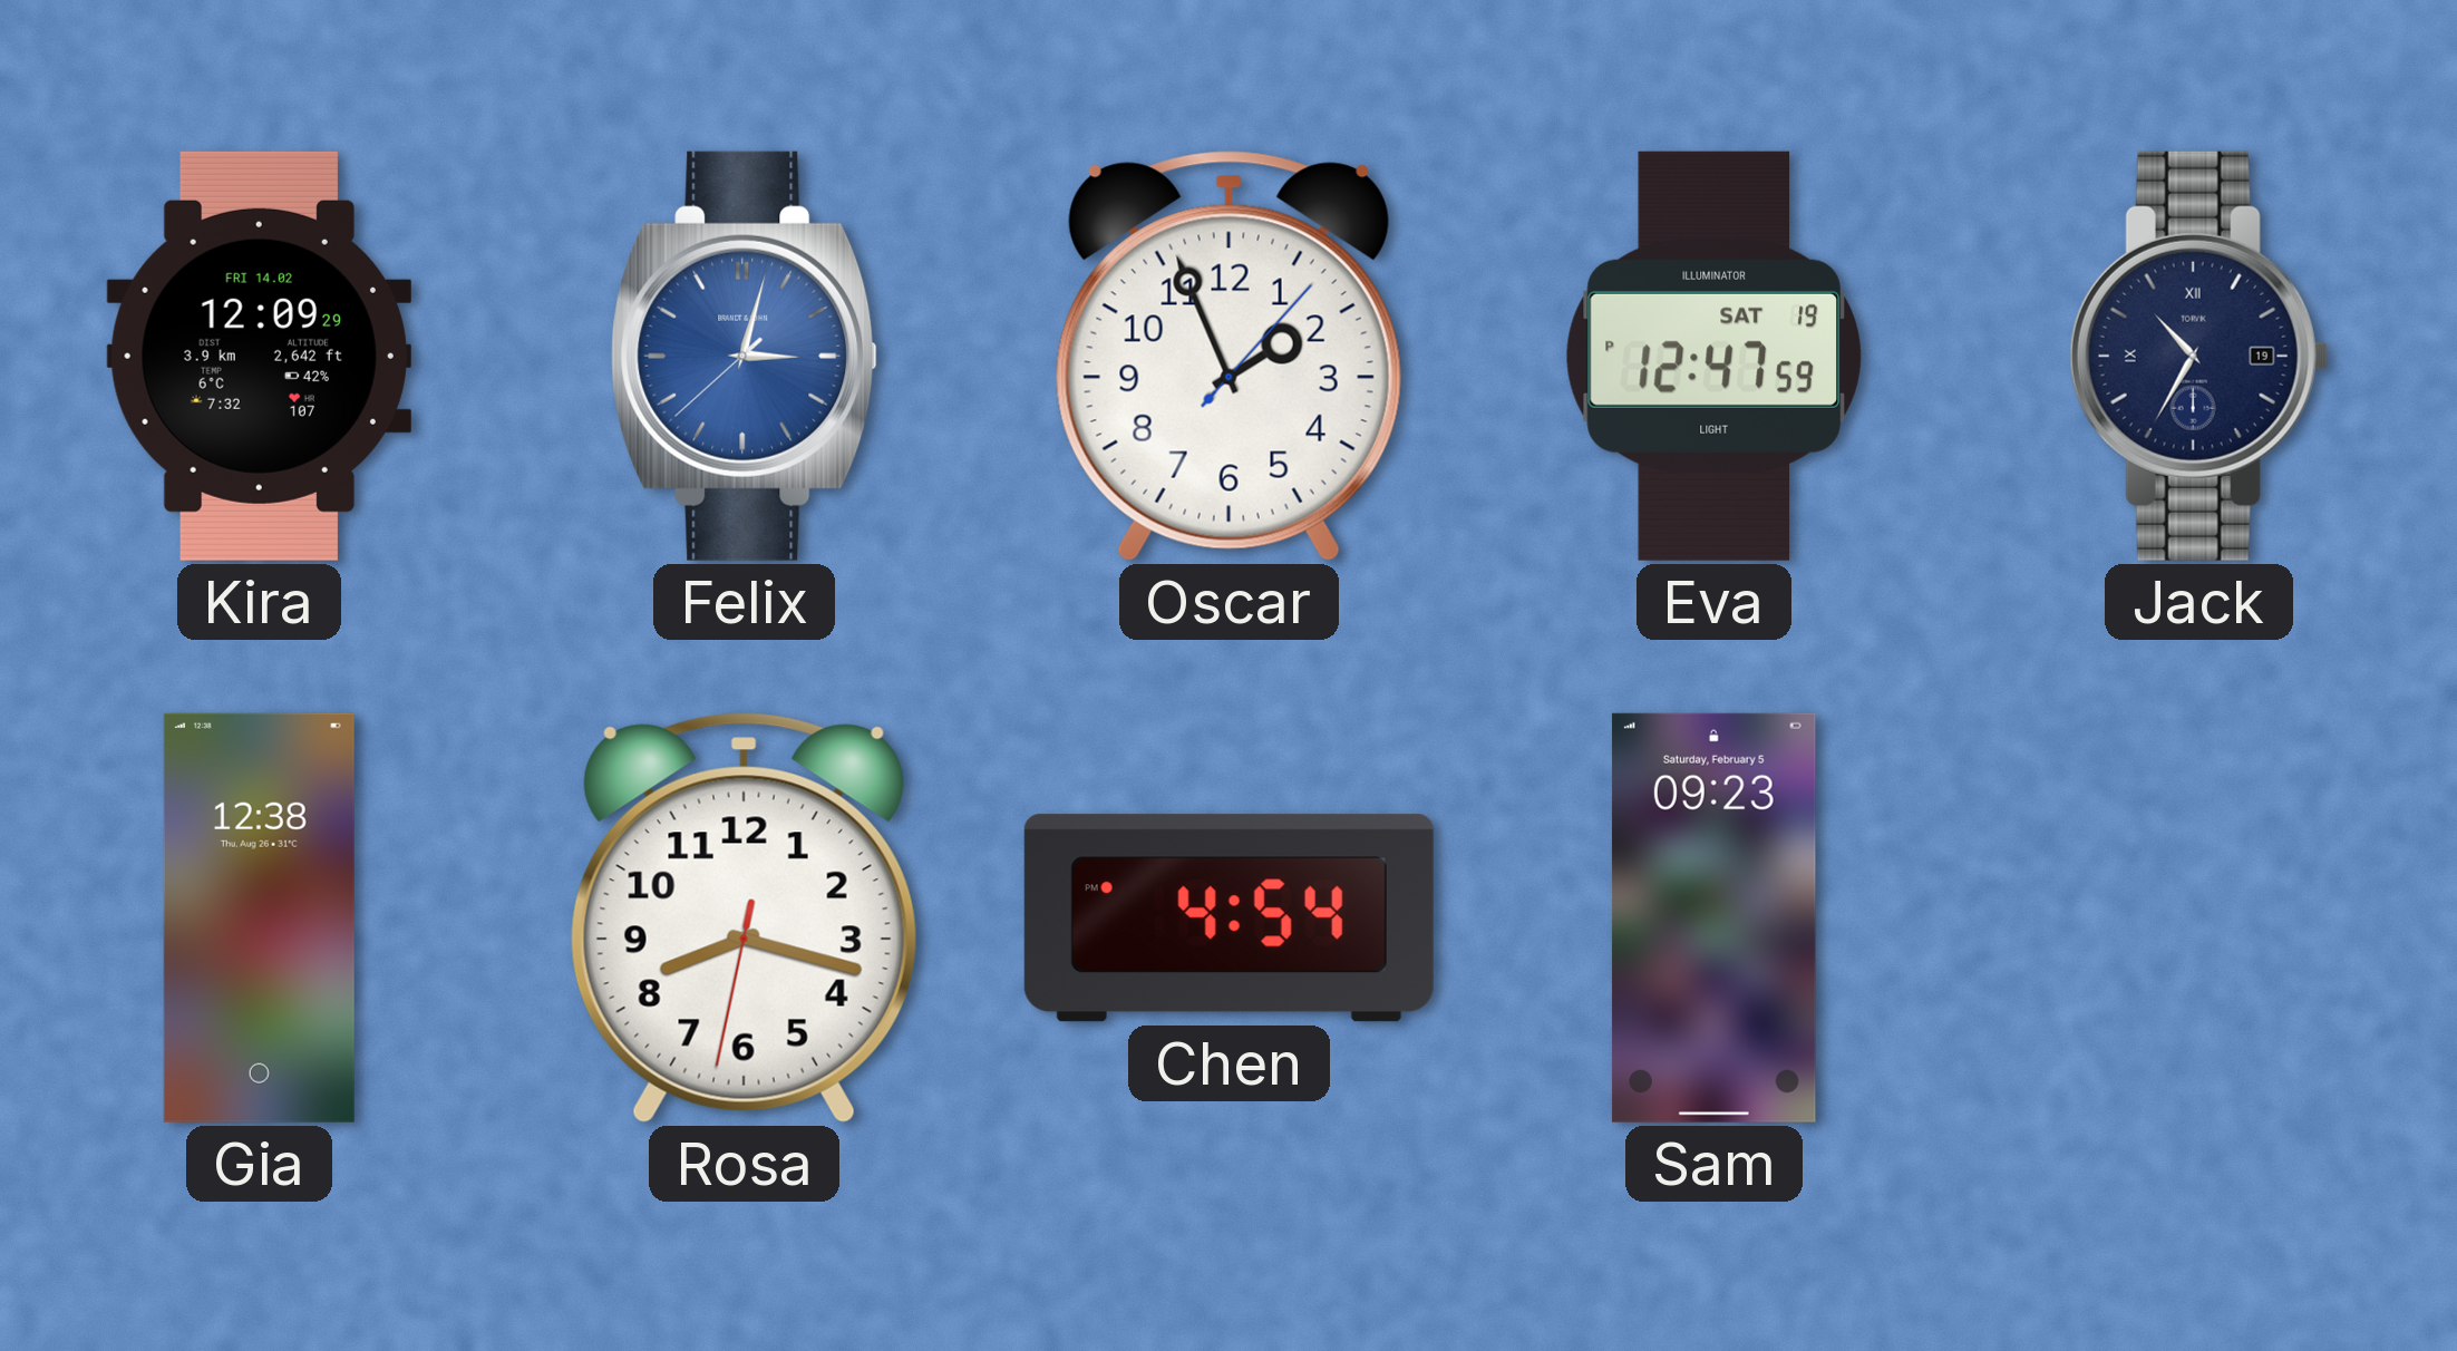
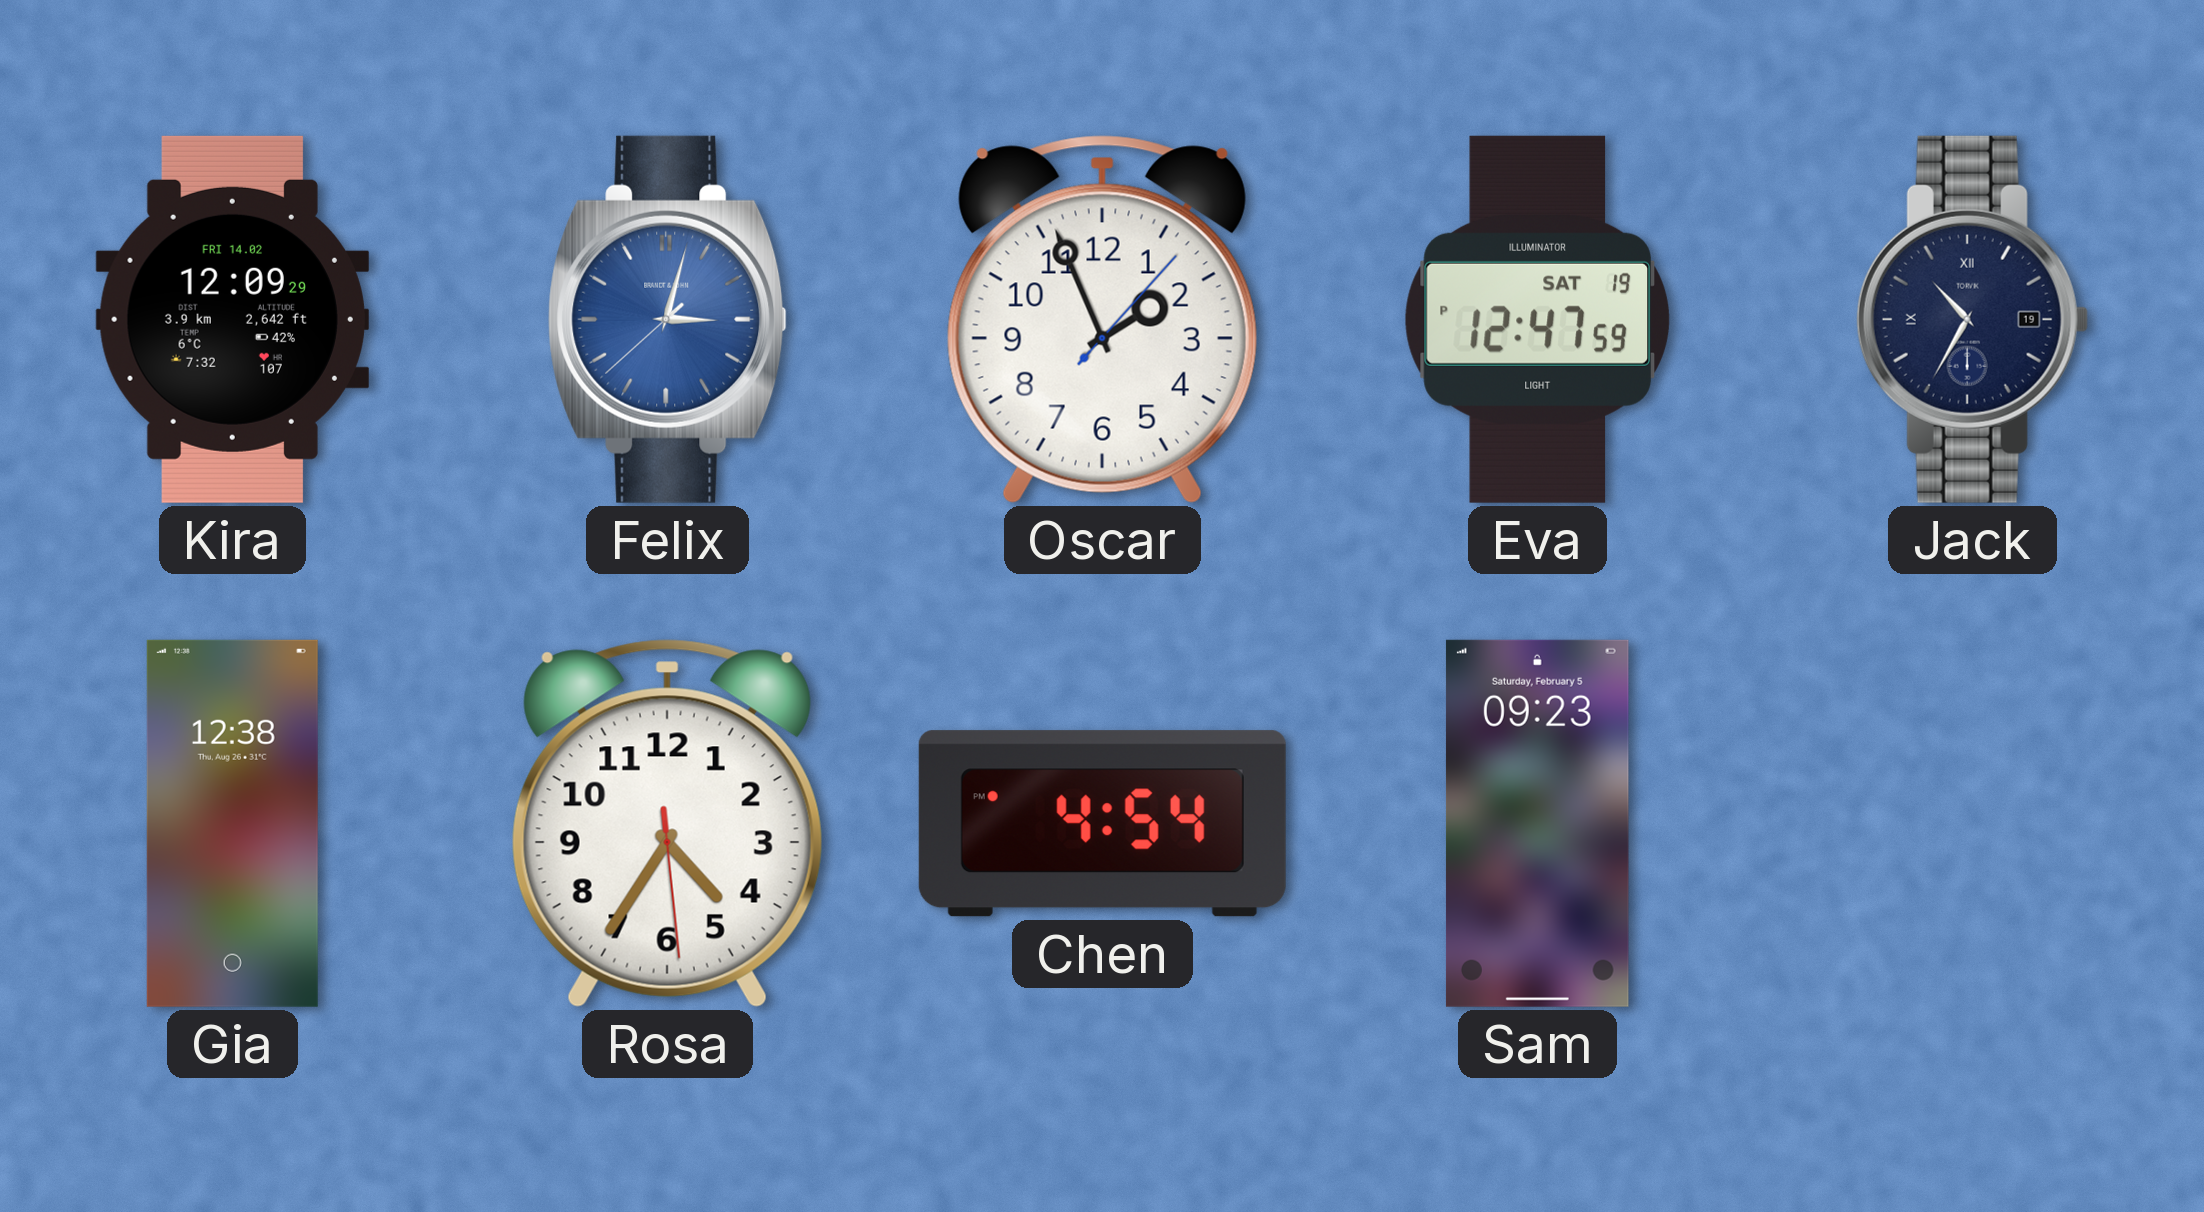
Rosa: 8:17 -> 4:35 (667, 823)
